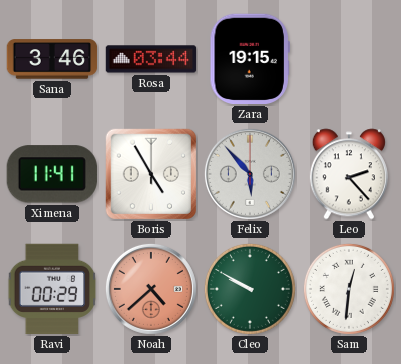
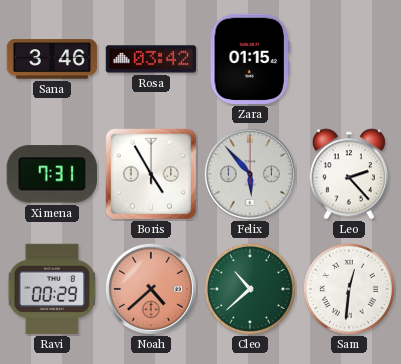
Rosa: 03:44 -> 03:42 (151, 59)
Zara: 19:15 -> 01:15 (250, 59)
Ximena: 11:41 -> 7:31 (52, 174)
Cleo: 9:50 -> 10:38 (250, 289)
